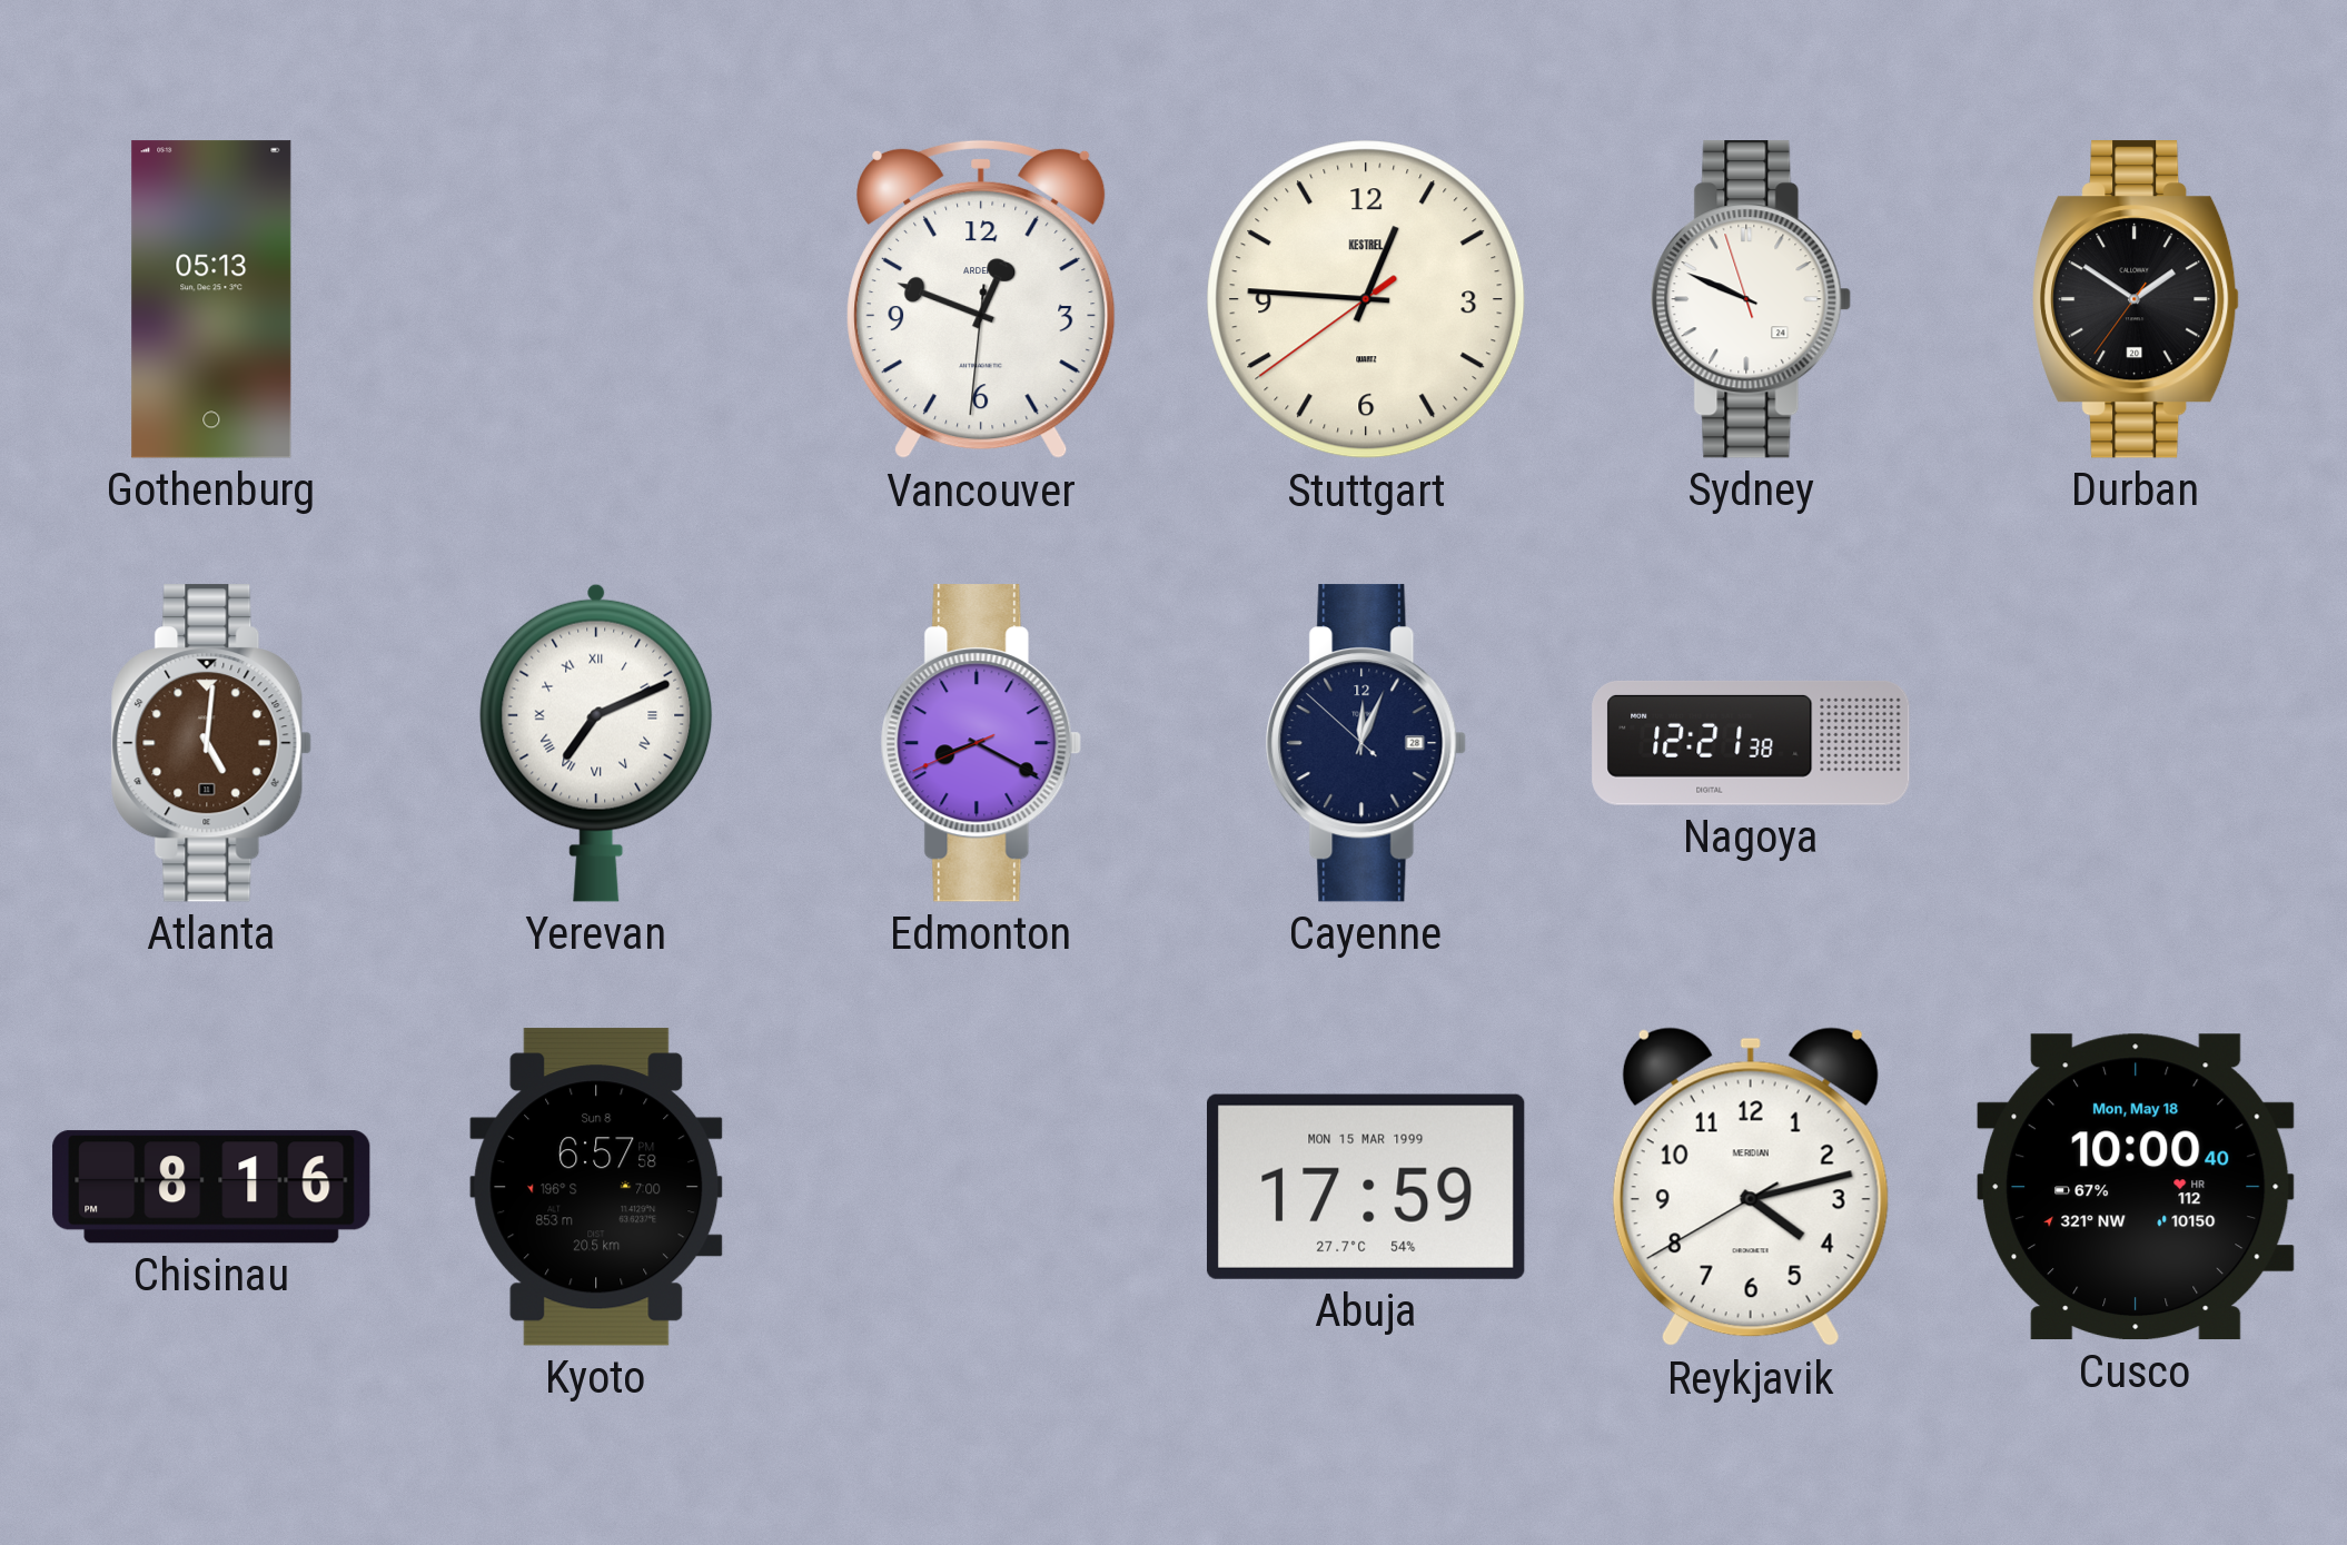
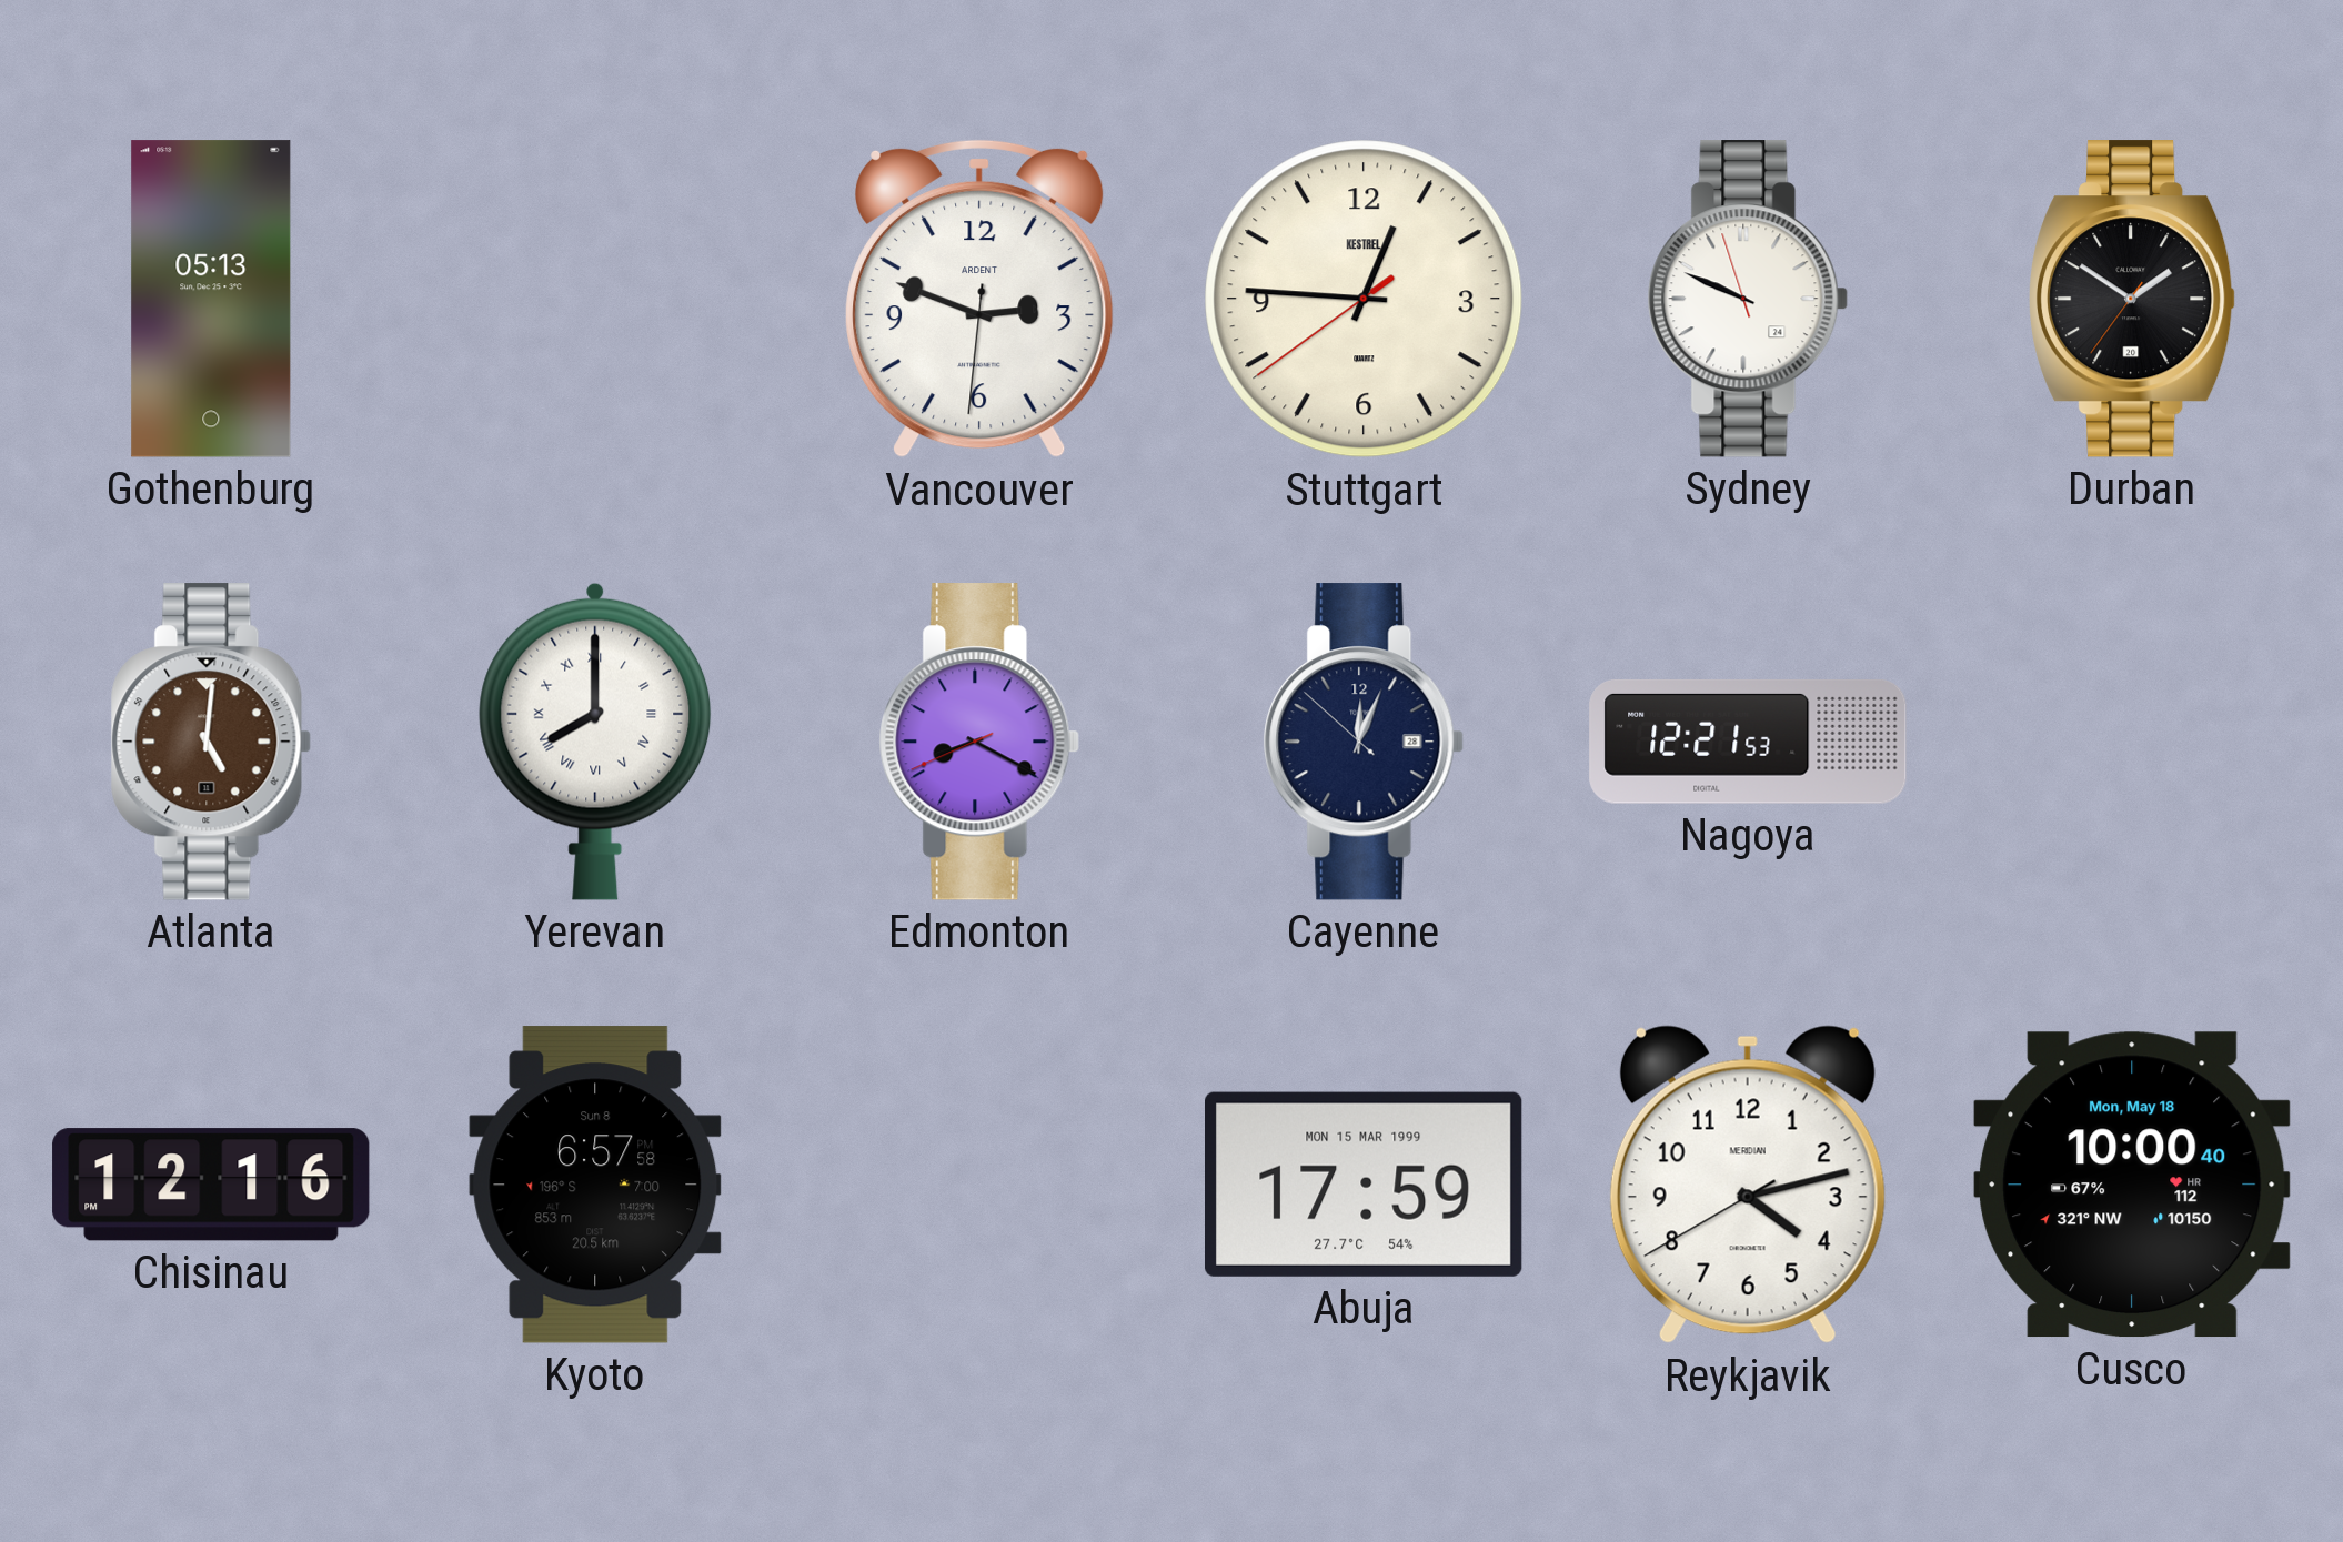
Vancouver: 12:48 -> 2:48 (981, 299)
Yerevan: 7:11 -> 8:00 (595, 742)
Nagoya: 12:21:38 -> 12:21:53 (1748, 742)
Chisinau: 8:16 -> 12:16 (211, 1185)
